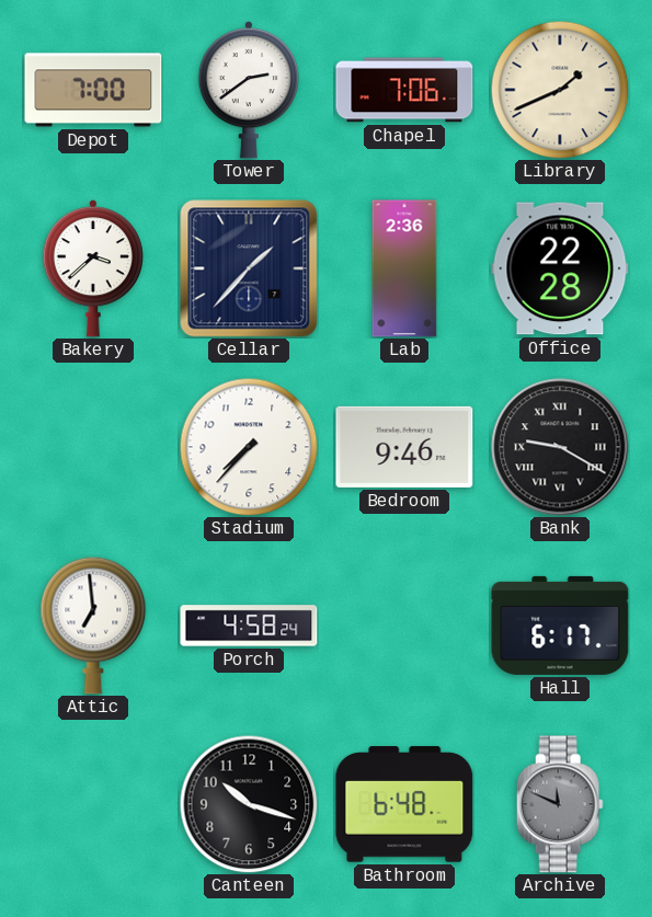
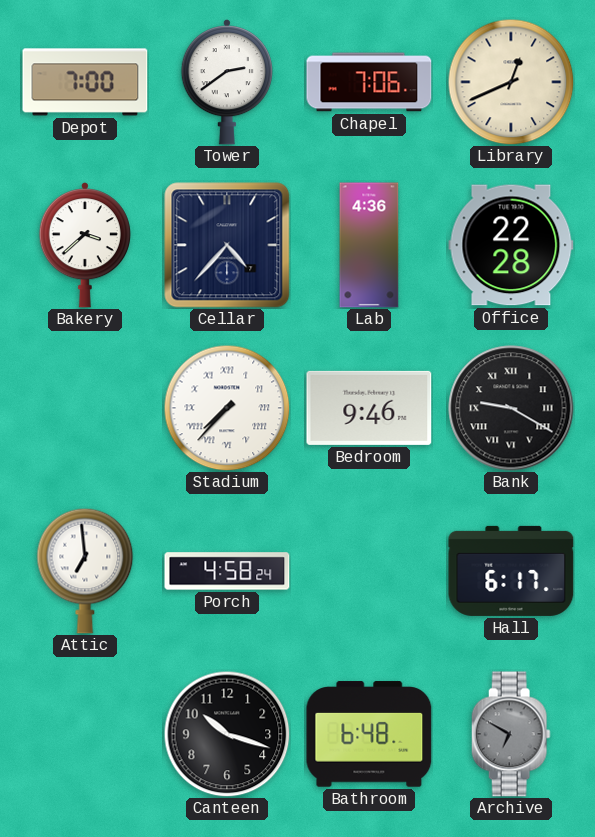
Library: 1:41 -> 12:41 (511, 82)
Cellar: 1:37 -> 4:37 (227, 245)
Lab: 2:36 -> 4:36 (369, 245)
Stadium numerals: Arabic -> Roman (227, 408)
Archive: 11:49 -> 6:50 (511, 734)
